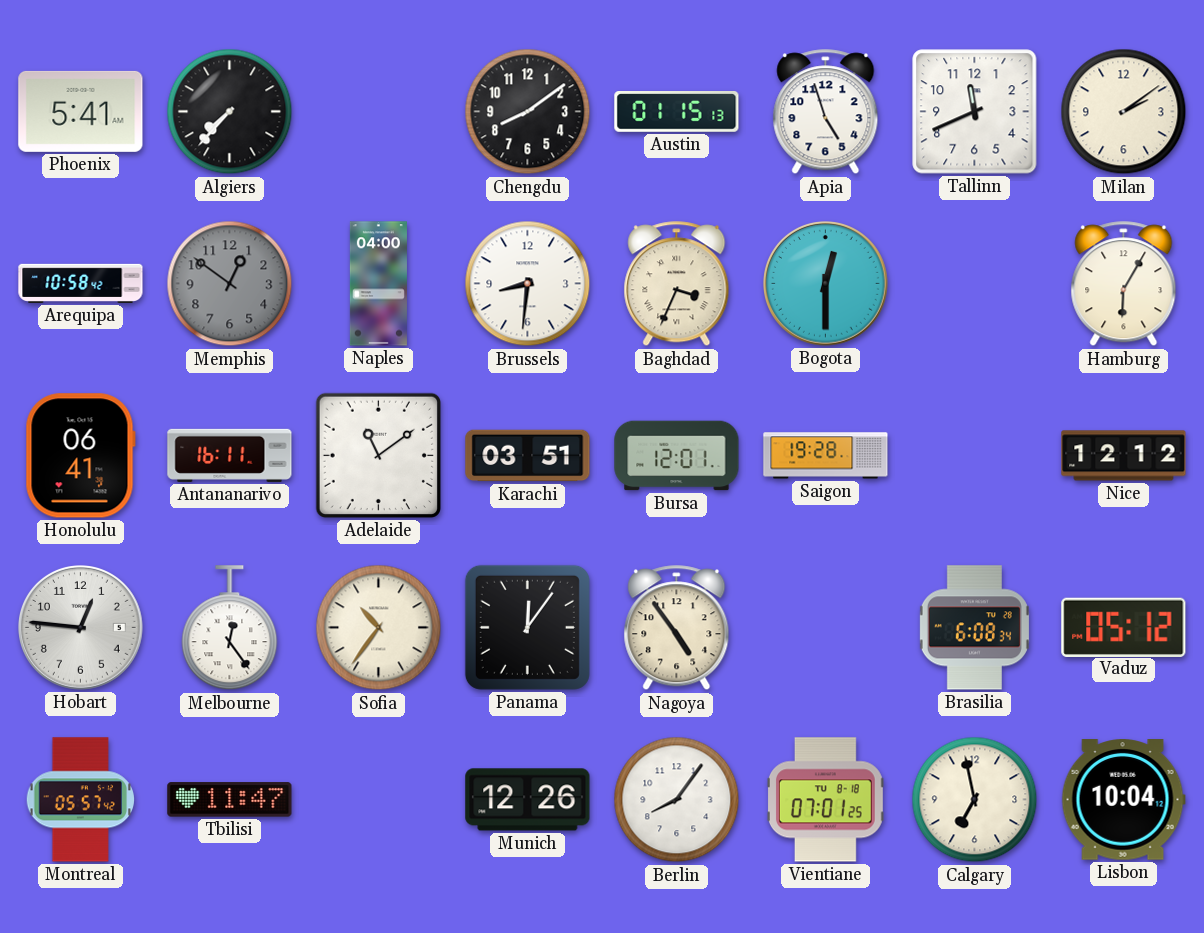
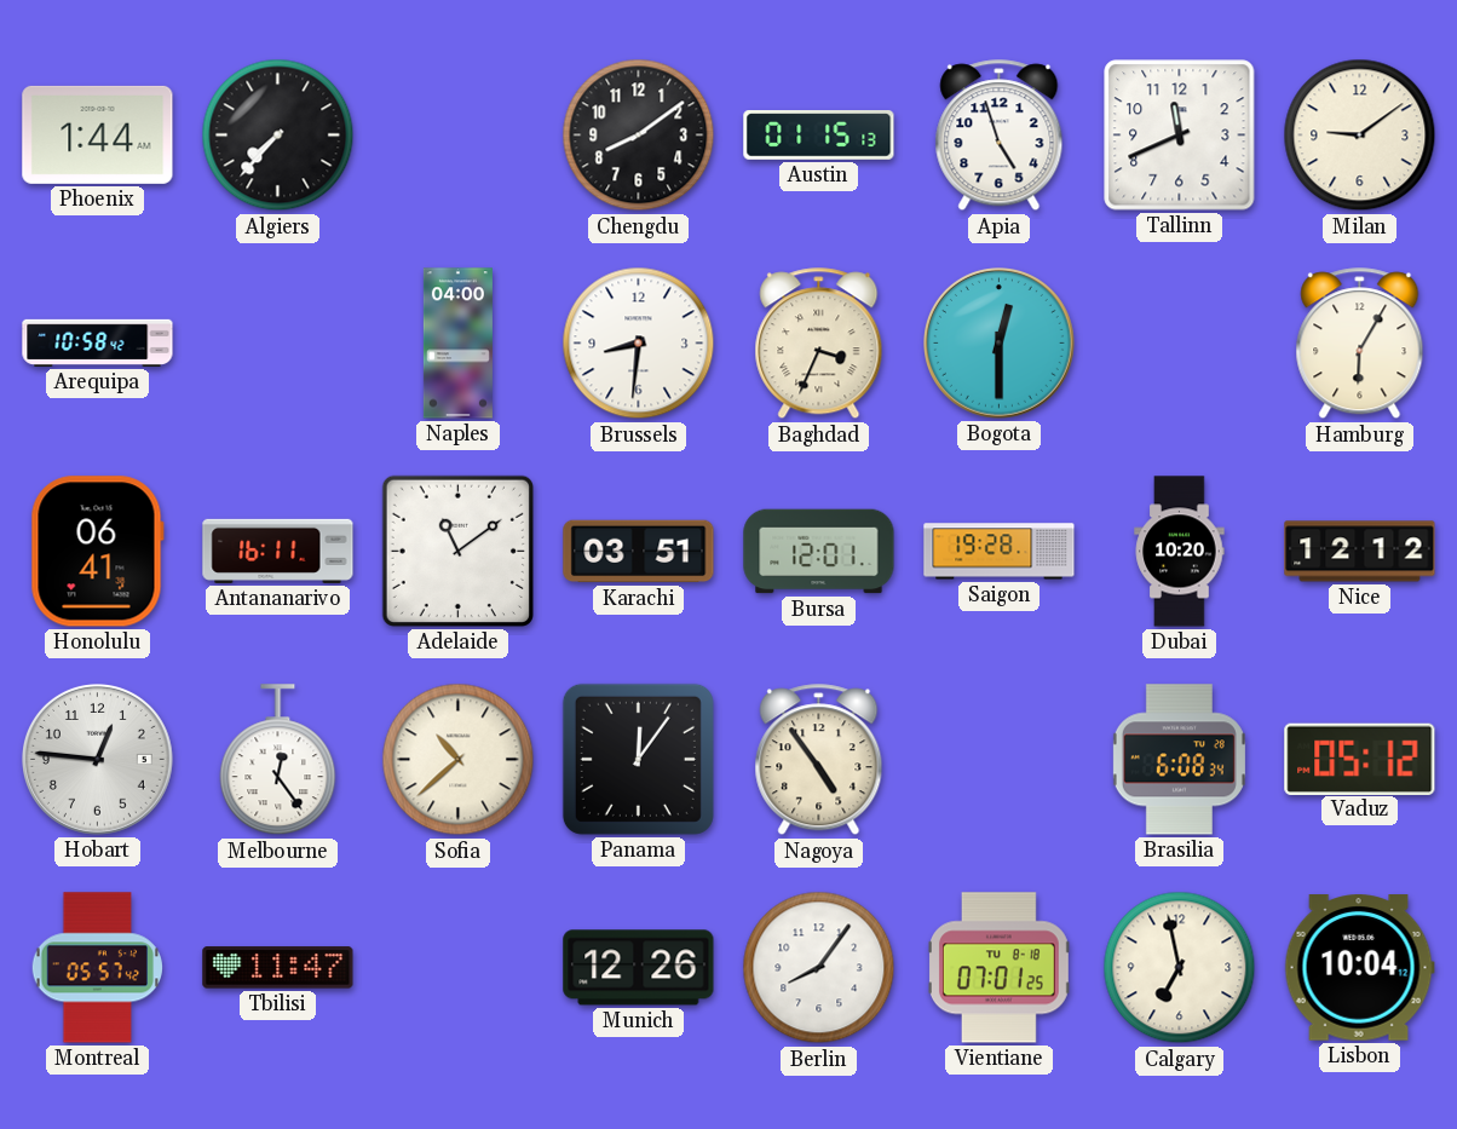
Phoenix: 5:41 -> 1:44 (98, 134)
Milan: 2:09 -> 9:09 (1360, 136)
Memphis: 12:51 -> none (230, 284)
Dubai: none -> 10:20 (1180, 552)
Sofia: 10:36 -> 10:38 (459, 760)
